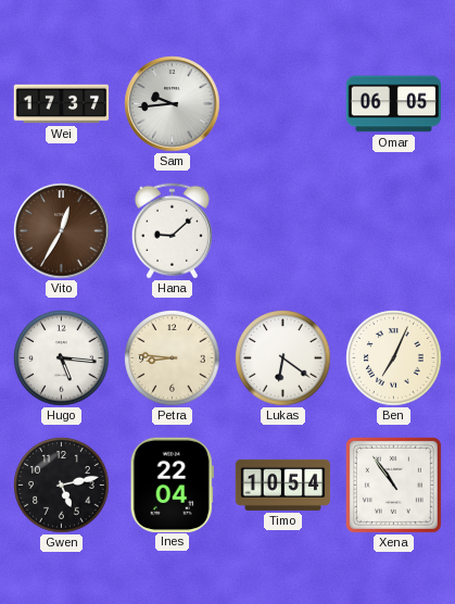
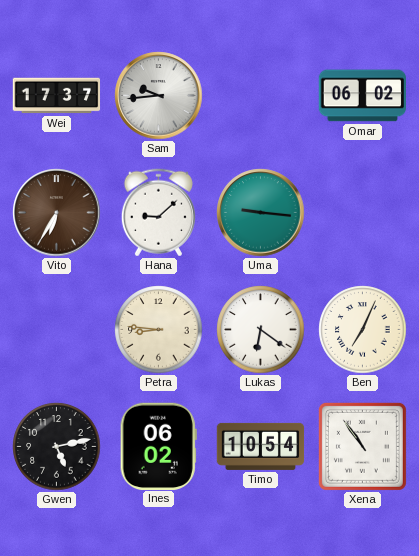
Omar: 06:05 -> 06:02 (363, 96)
Vito: 12:35 -> 6:35 (57, 213)
Uma: none -> 9:16 (261, 213)
Hugo: 5:16 -> none (62, 358)
Ines: 22:04 -> 06:02 (158, 446)
